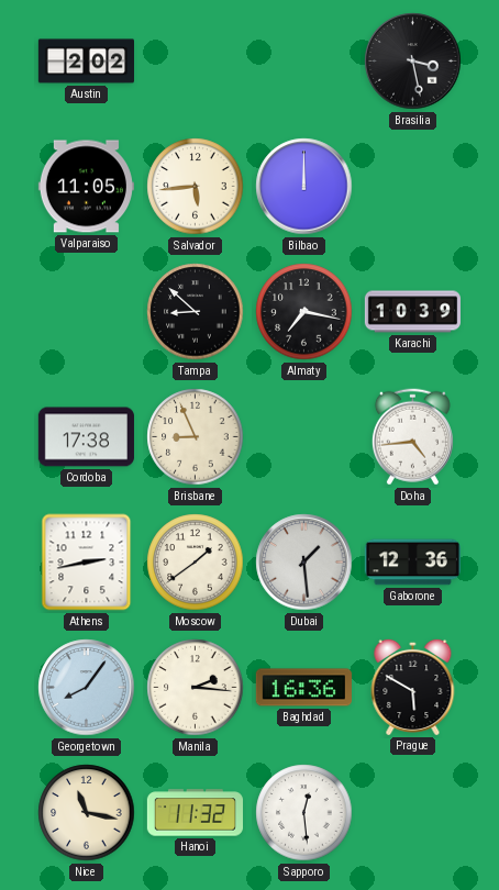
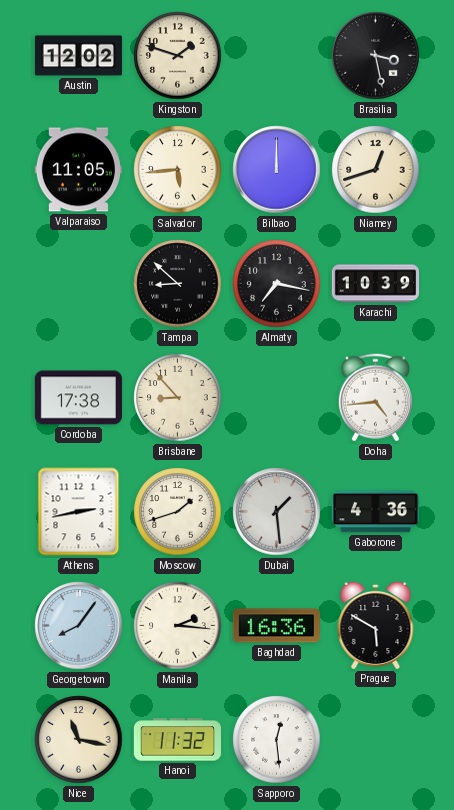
Austin: 2:02 -> 12:02 (78, 56)
Kingston: none -> 1:48 (178, 56)
Niamey: none -> 12:42 (376, 170)
Brisbane: 8:56 -> 8:53 (178, 398)
Moscow: 1:39 -> 1:42 (178, 512)
Gaborone: 12:36 -> 4:36 (375, 512)
